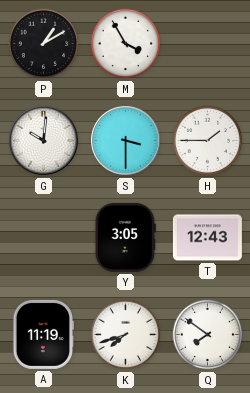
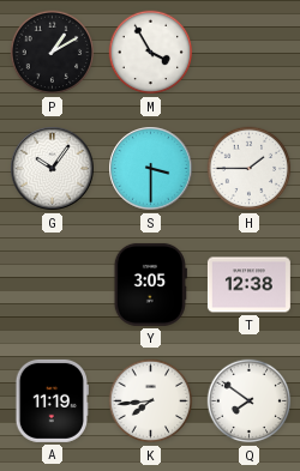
G: 10:01 -> 10:06 (53, 169)
T: 12:43 -> 12:38 (248, 285)
K: 7:42 -> 7:44 (151, 401)
